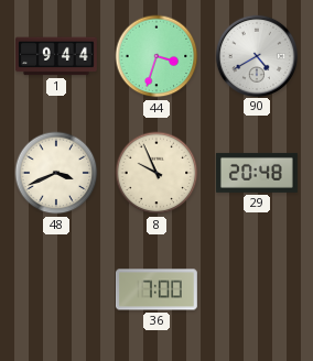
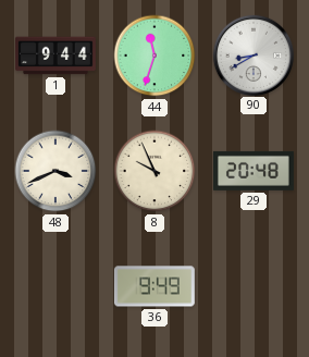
44: 3:33 -> 11:33 (154, 56)
90: 4:40 -> 8:40 (252, 54)
36: 7:00 -> 9:49 (154, 286)
